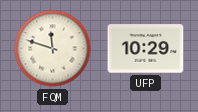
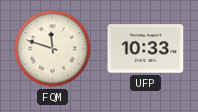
UFP: 10:29 -> 10:33 (146, 49)
